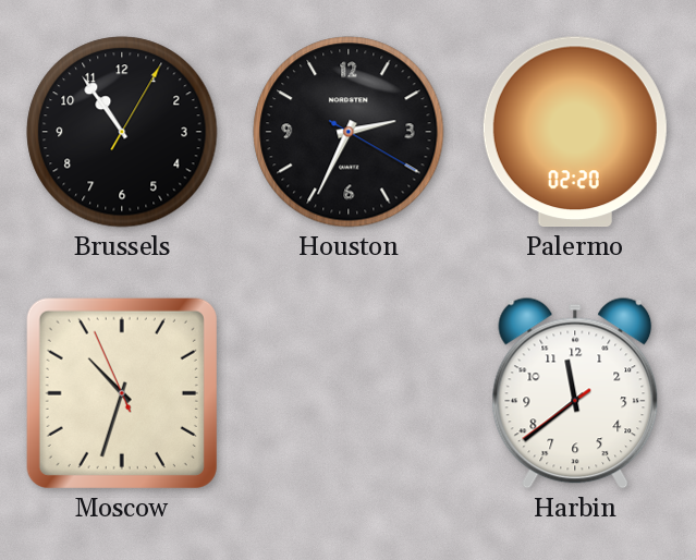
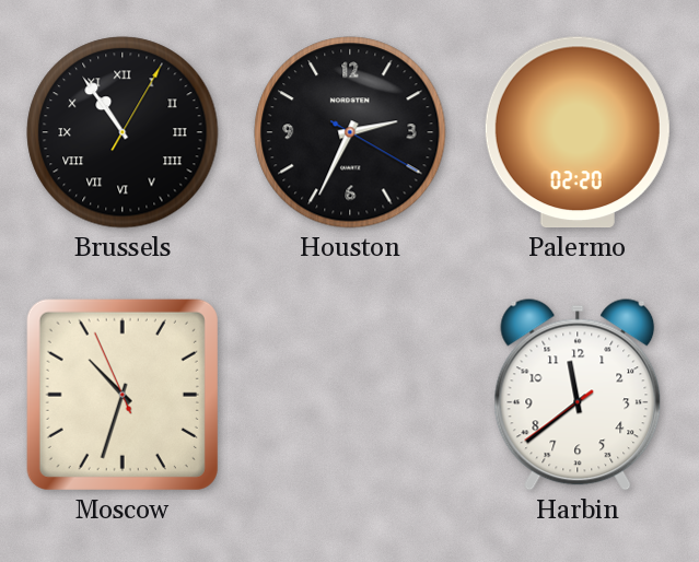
Brussels numerals: Arabic -> Roman (123, 132)
